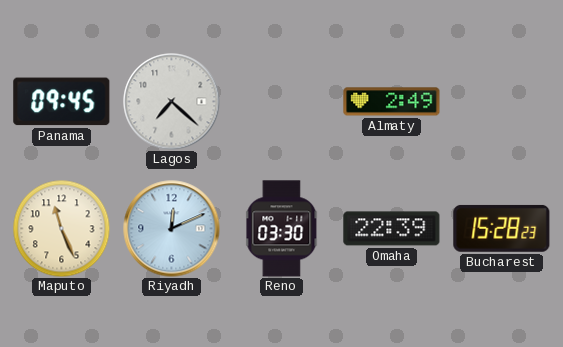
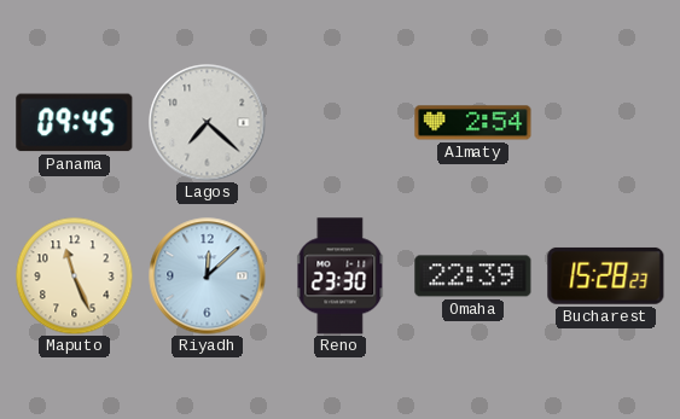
Almaty: 2:49 -> 2:54 (473, 123)
Riyadh: 12:11 -> 12:08 (208, 277)
Reno: 03:30 -> 23:30 (341, 277)
